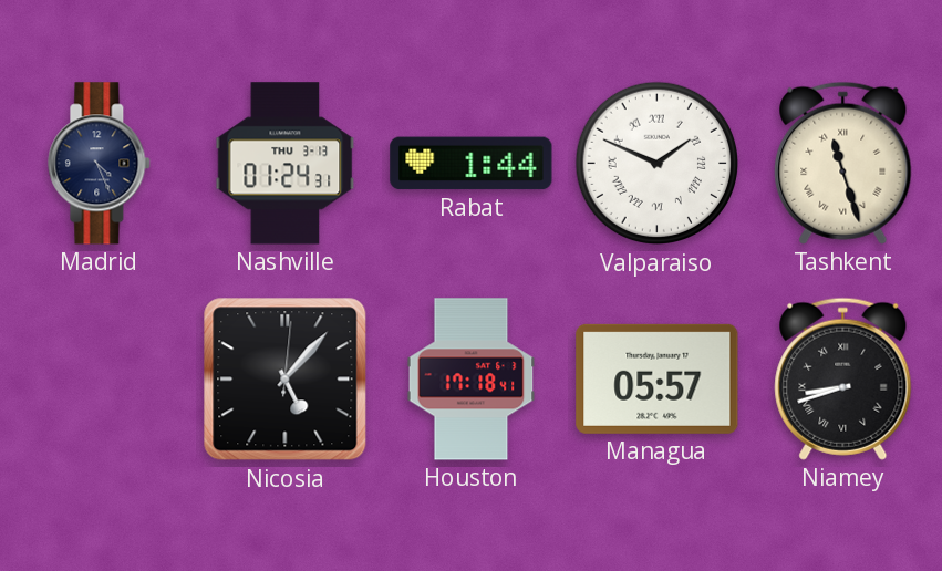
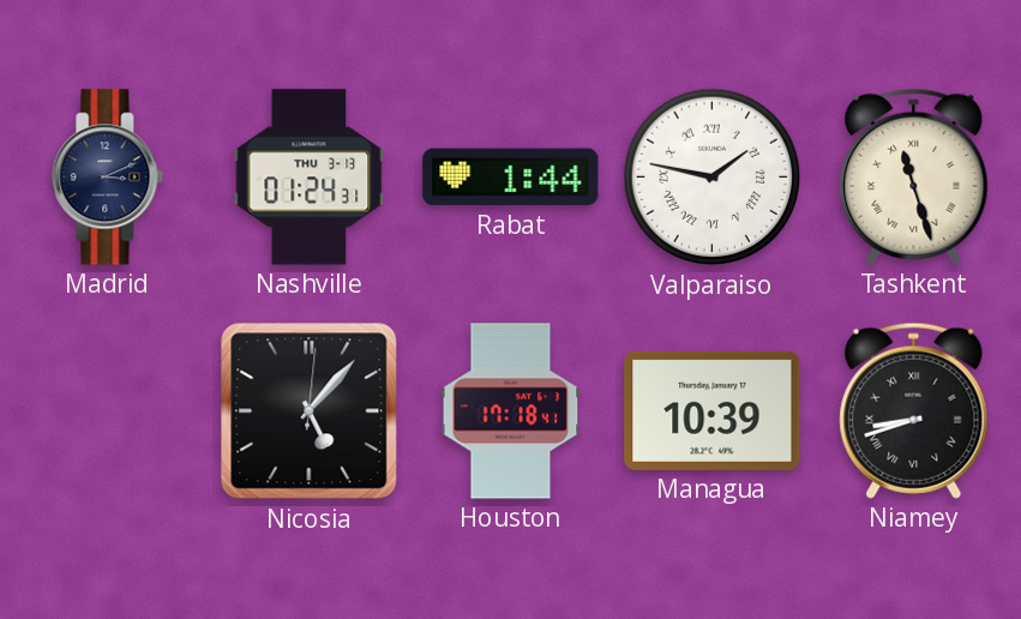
Madrid: 4:26 -> 3:11 (108, 178)
Valparaiso: 1:49 -> 1:47 (713, 178)
Managua: 05:57 -> 10:39 (713, 410)
